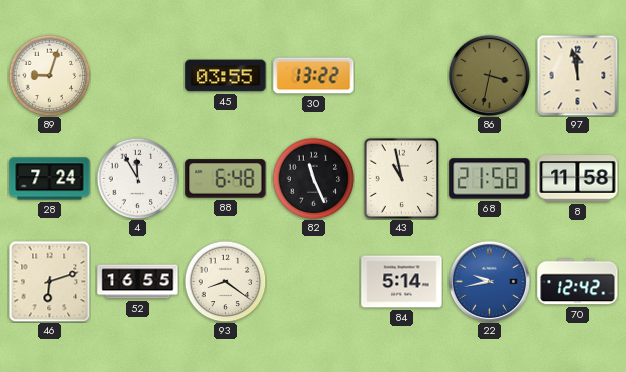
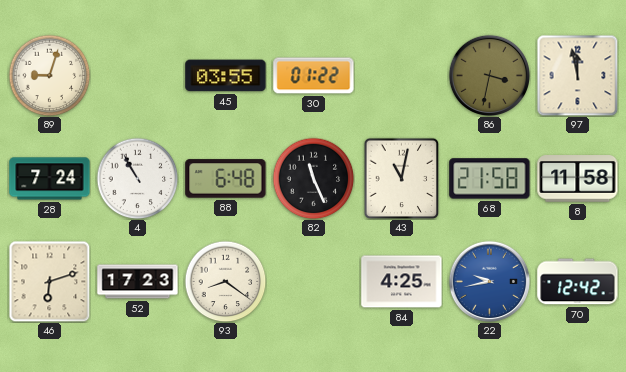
30: 13:22 -> 01:22 (314, 76)
4: 11:55 -> 10:55 (137, 178)
43: 10:58 -> 11:02 (402, 178)
52: 16:55 -> 17:23 (138, 282)
84: 5:14 -> 4:25 (402, 282)
